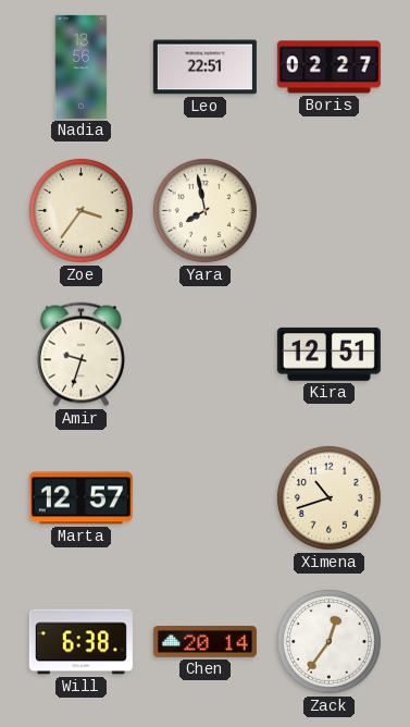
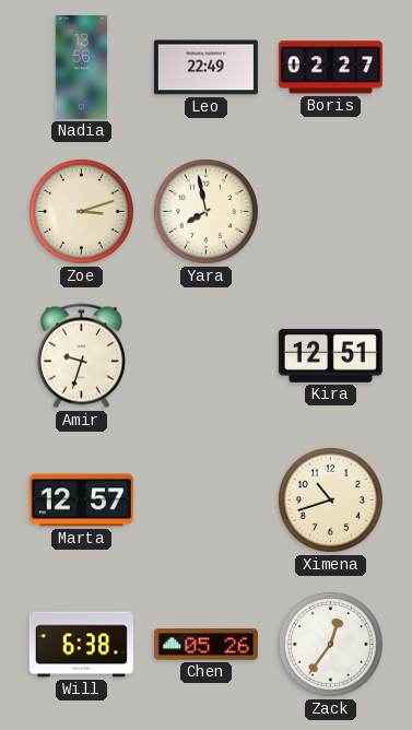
Leo: 22:51 -> 22:49 (205, 68)
Zoe: 3:36 -> 3:12 (81, 211)
Chen: 20:14 -> 05:26 (205, 645)
